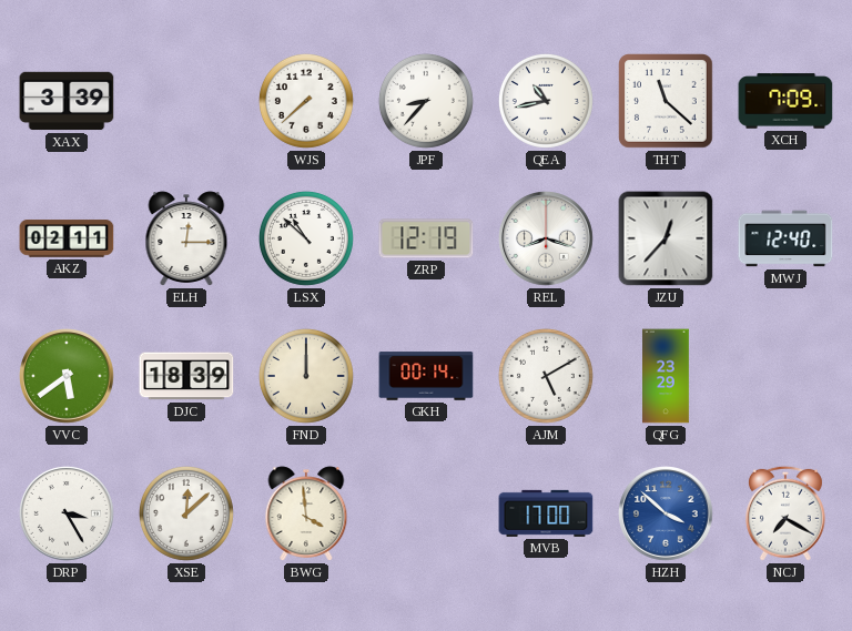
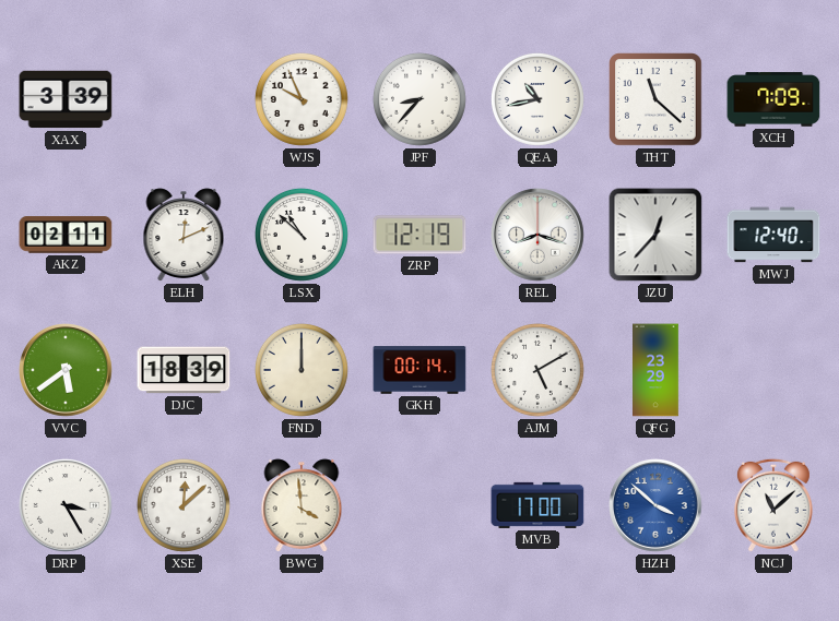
WJS: 7:38 -> 9:56 (302, 99)
ELH: 12:15 -> 12:11 (184, 235)
NCJ: 7:20 -> 11:08 (773, 505)
